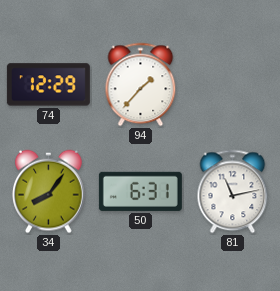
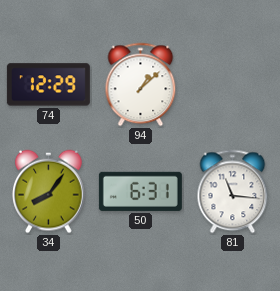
94: 1:37 -> 1:08 (141, 85)
81: 11:13 -> 11:16 (233, 192)
